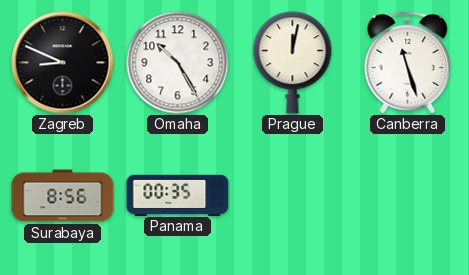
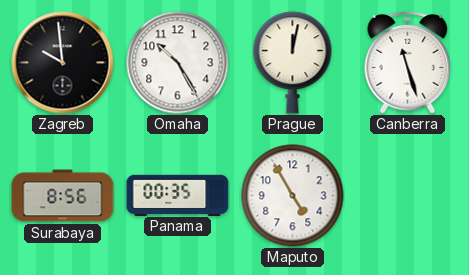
Zagreb: 8:49 -> 9:59 (63, 63)
Maputo: none -> 4:55 (293, 196)
